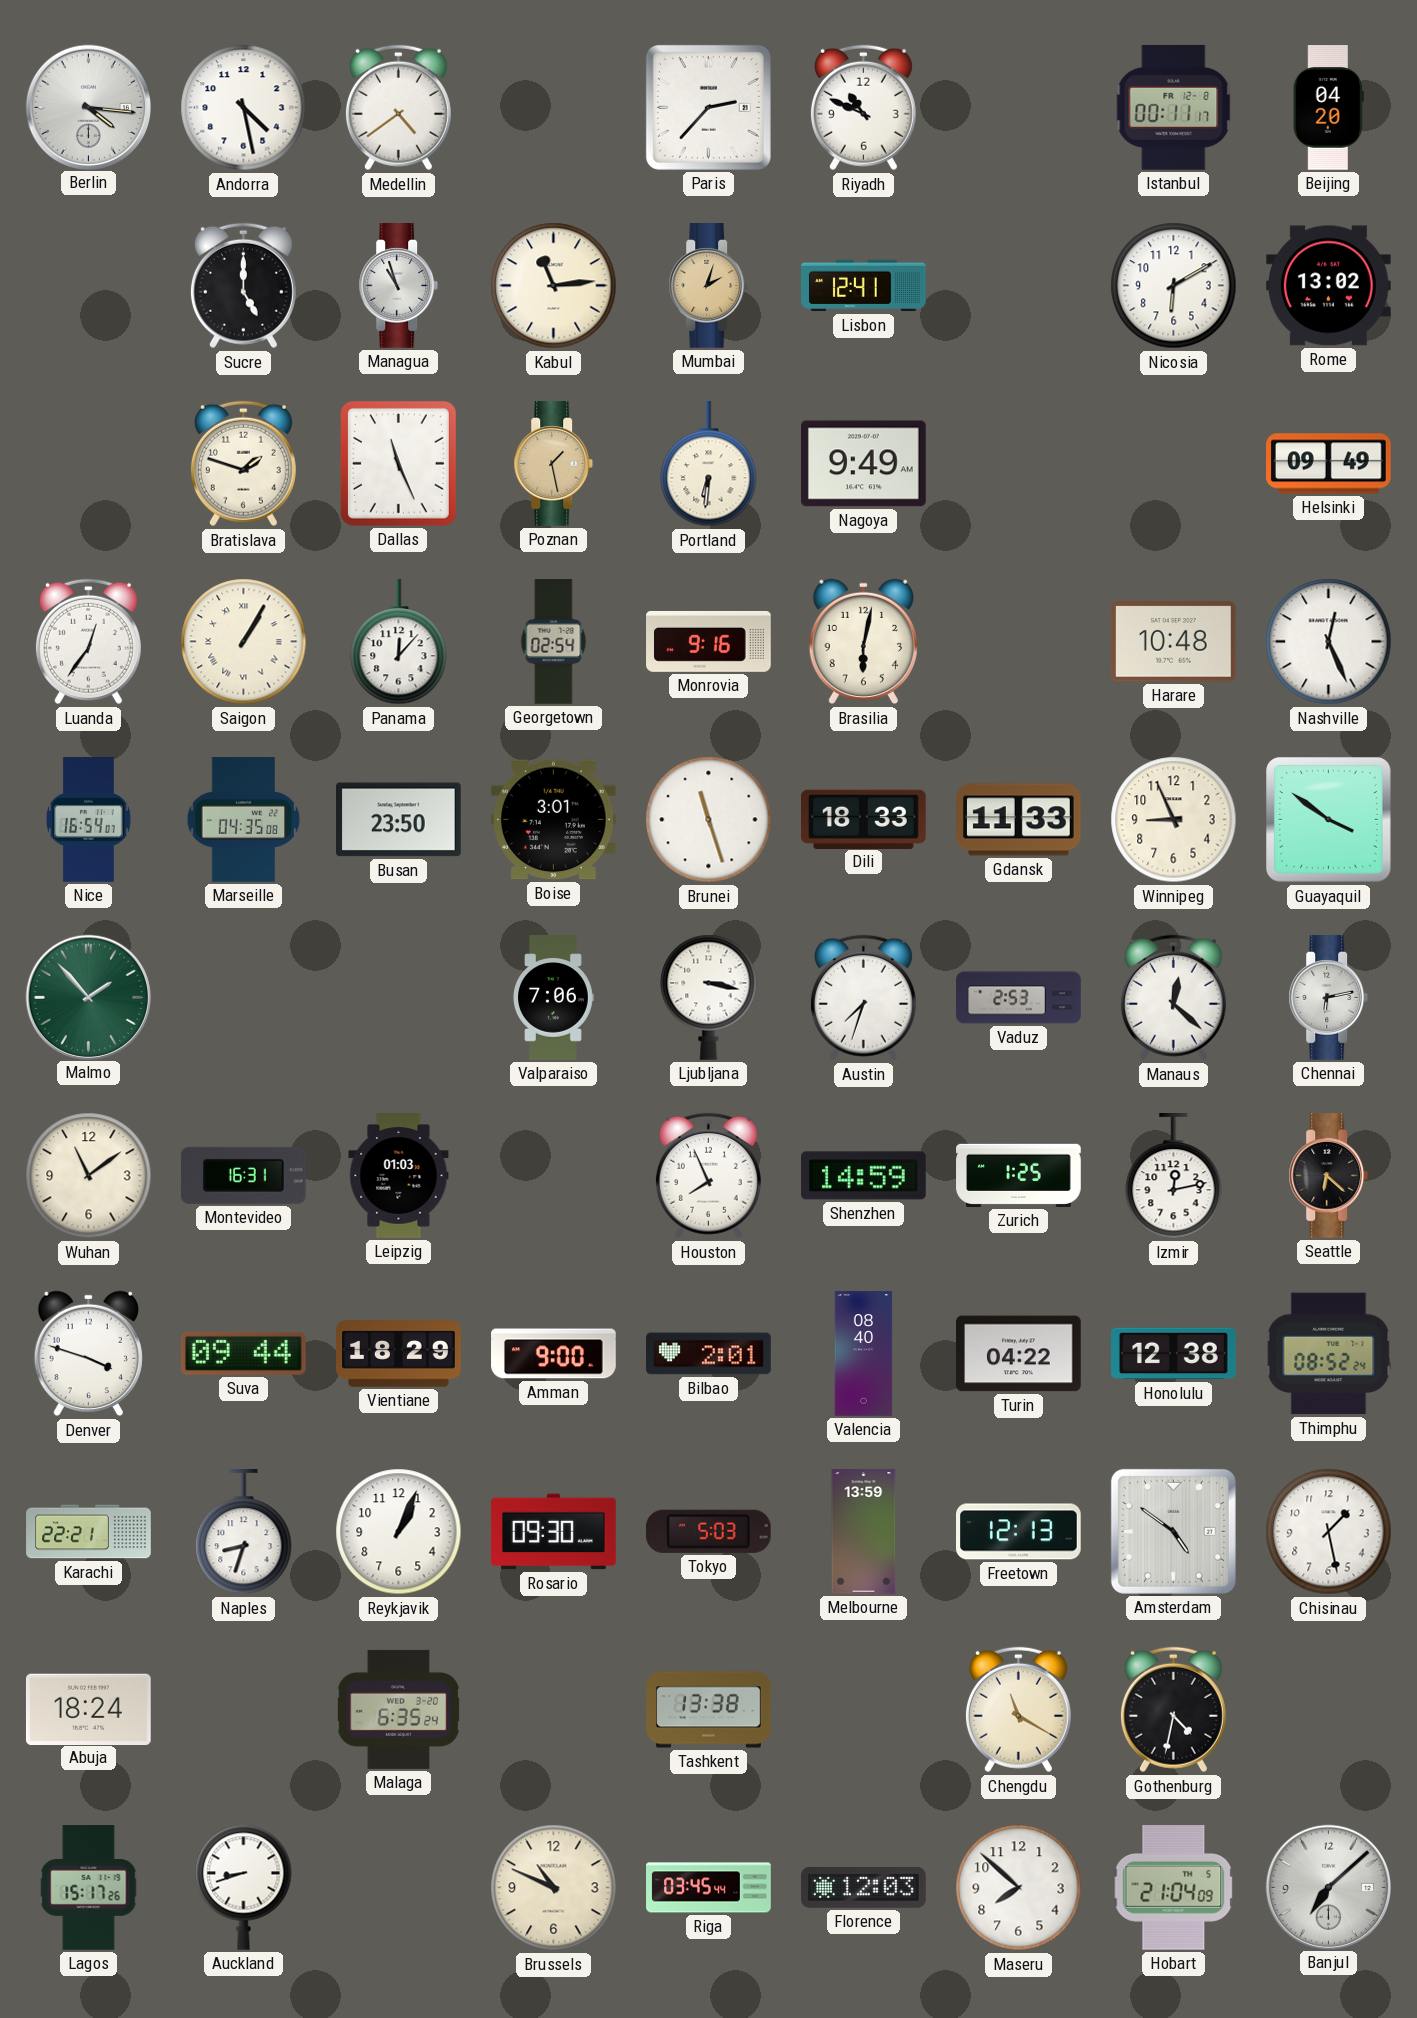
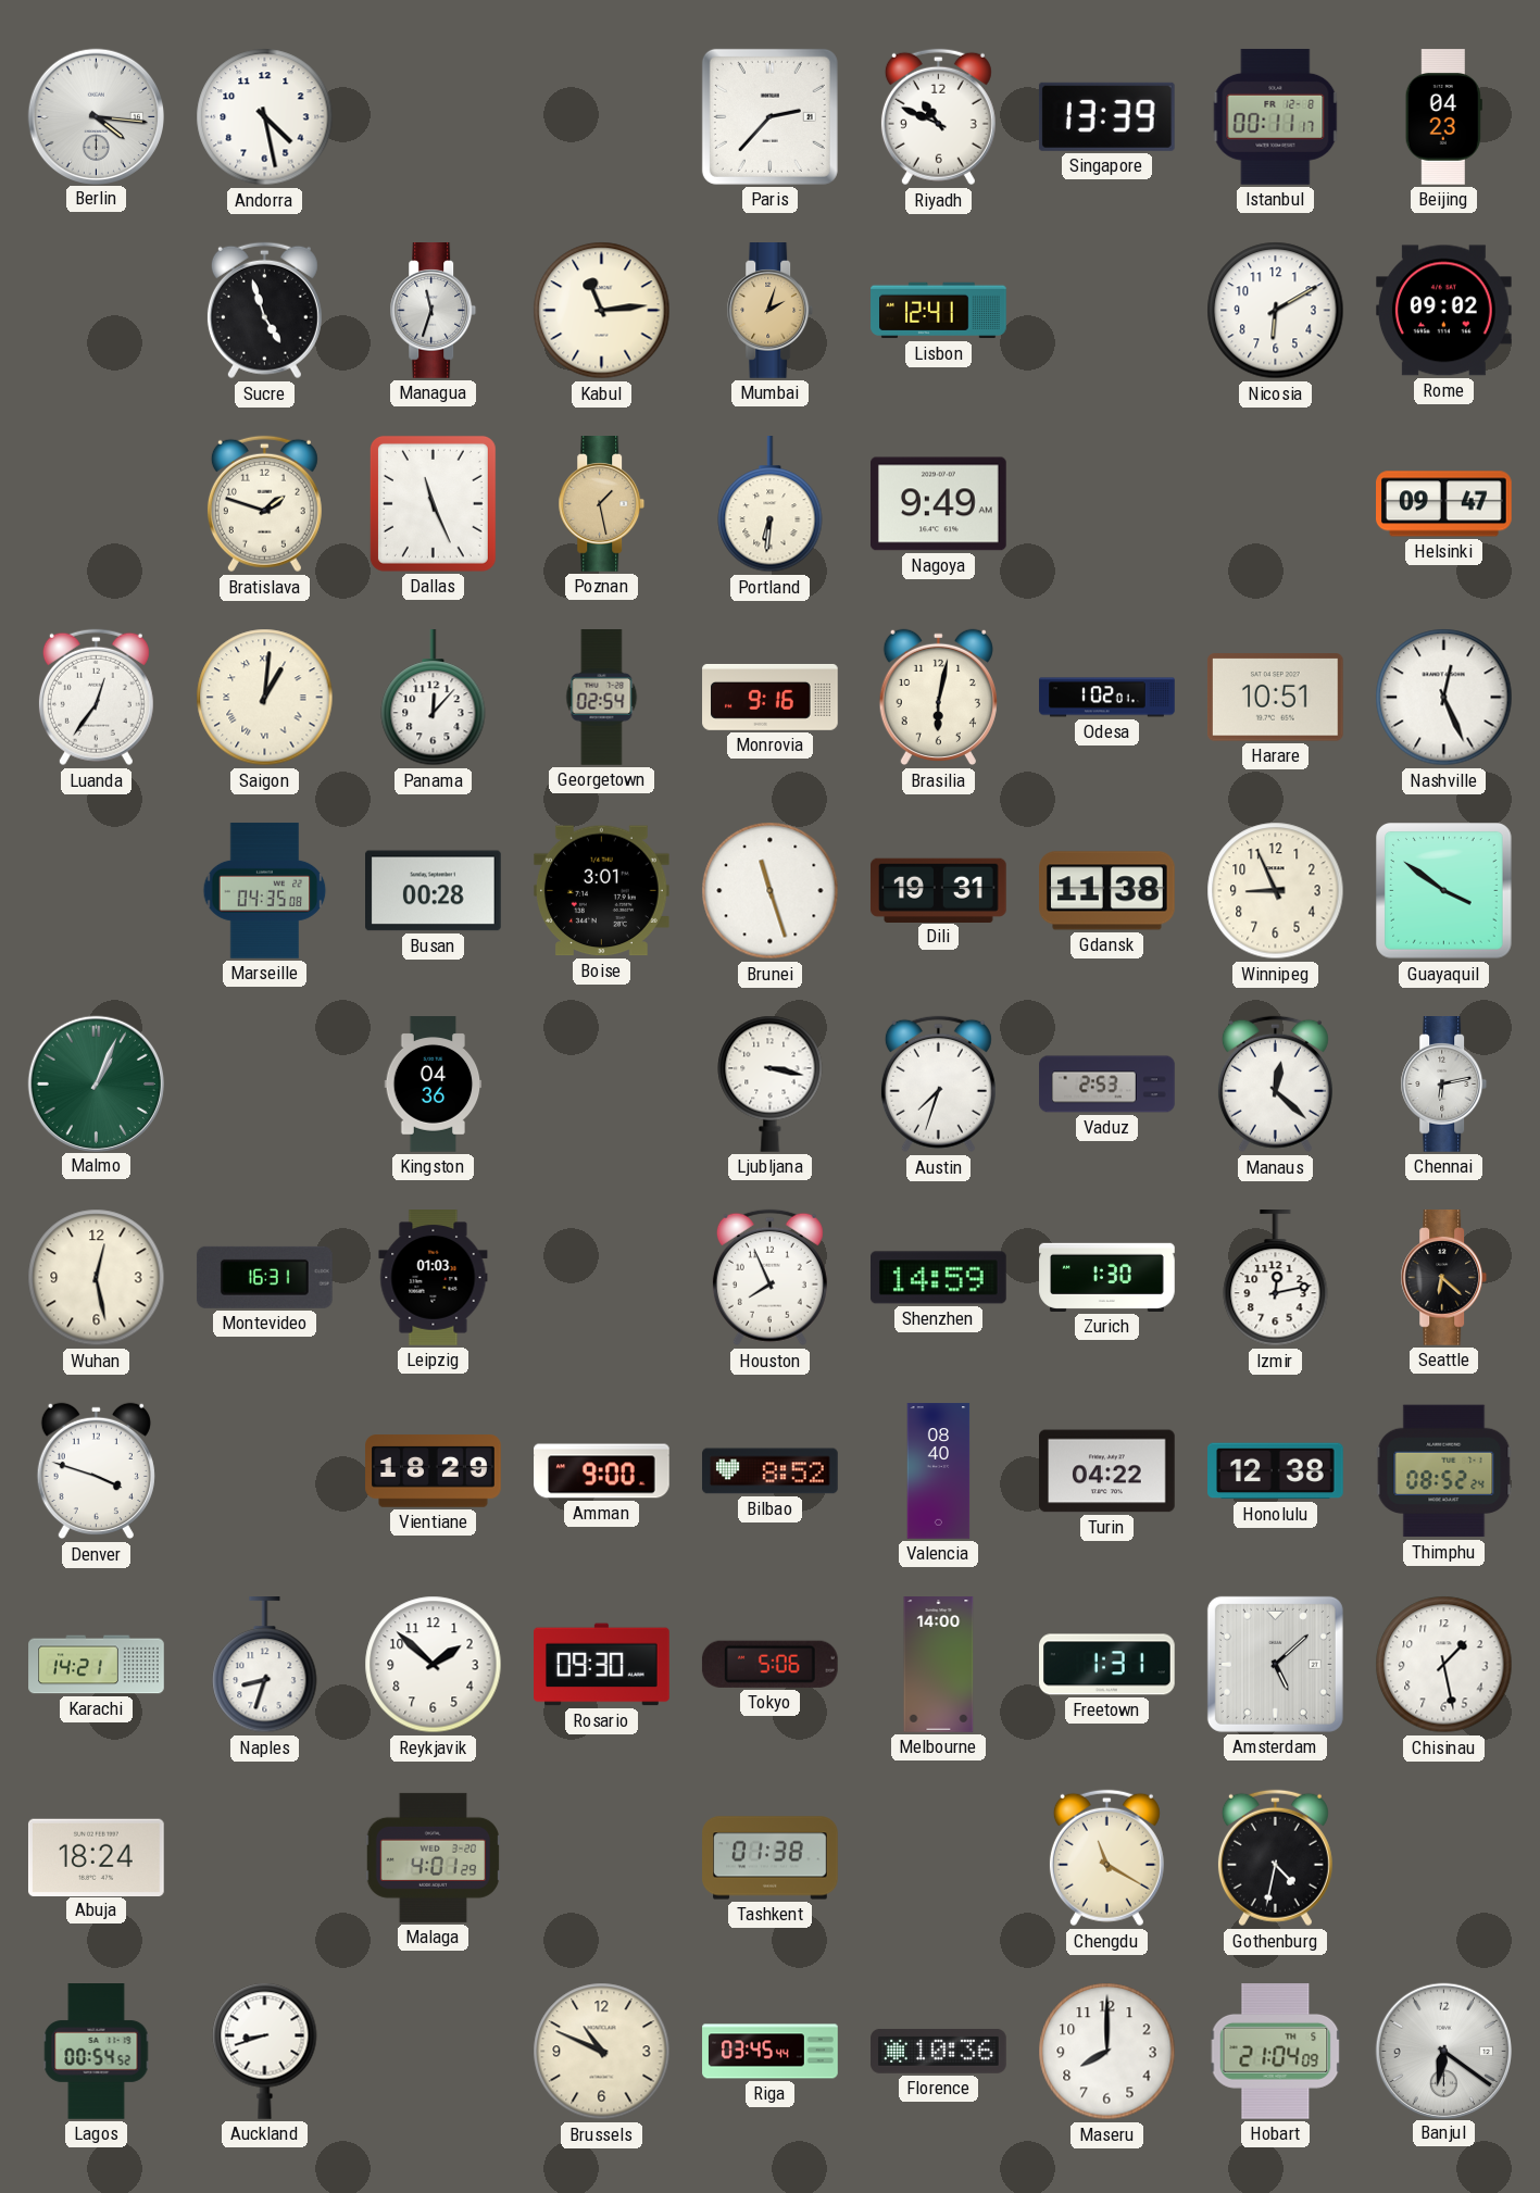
Medellin: 4:39 -> none (398, 108)
Singapore: none -> 13:39 (1106, 116)
Beijing: 04:20 -> 04:23 (1443, 117)
Sucre: 5:00 -> 4:57 (264, 311)
Managua: 10:57 -> 11:33 (434, 311)
Rome: 13:02 -> 09:02 (1444, 311)
Helsinki: 09:49 -> 09:47 (1444, 504)
Saigon: 1:05 -> 1:01 (265, 698)
Odesa: none -> 1:02 (1107, 698)
Harare: 10:48 -> 10:51 (1275, 698)
Nice: 16:54 -> none (89, 820)
Busan: 23:50 -> 00:28 (434, 891)
Dili: 18:33 -> 19:31 (939, 890)
Gdansk: 11:33 -> 11:38 (1107, 891)
Malmo: 1:53 -> 1:04 (96, 1083)
Kingston: none -> 04:36 (434, 1085)
Valparaiso: 7:06 -> none (553, 998)
Wuhan: 11:09 -> 12:28 (97, 1278)
Zurich: 1:25 -> 1:30 (1107, 1277)
Suva: 09:44 -> none (243, 1353)
Bilbao: 2:01 -> 8:52 (771, 1471)
Karachi: 22:21 -> 14:21 (97, 1665)
Reykjavik: 1:04 -> 1:52 (434, 1665)
Tokyo: 5:03 -> 5:06 (769, 1664)
Melbourne: 13:59 -> 14:00 (939, 1665)
Freetown: 12:13 -> 1:31 (1107, 1665)
Amsterdam: 4:51 -> 5:08 (1275, 1664)
Malaga: 6:35 -> 4:01 (433, 1857)
Tashkent: 13:38 -> 01:38 (771, 1858)
Lagos: 15:17 -> 00:54 (97, 2052)
Florence: 12:03 -> 10:36 (939, 2052)
Maseru: 7:52 -> 8:00 (1107, 2052)
Banjul: 7:08 -> 6:21 (1443, 2051)
